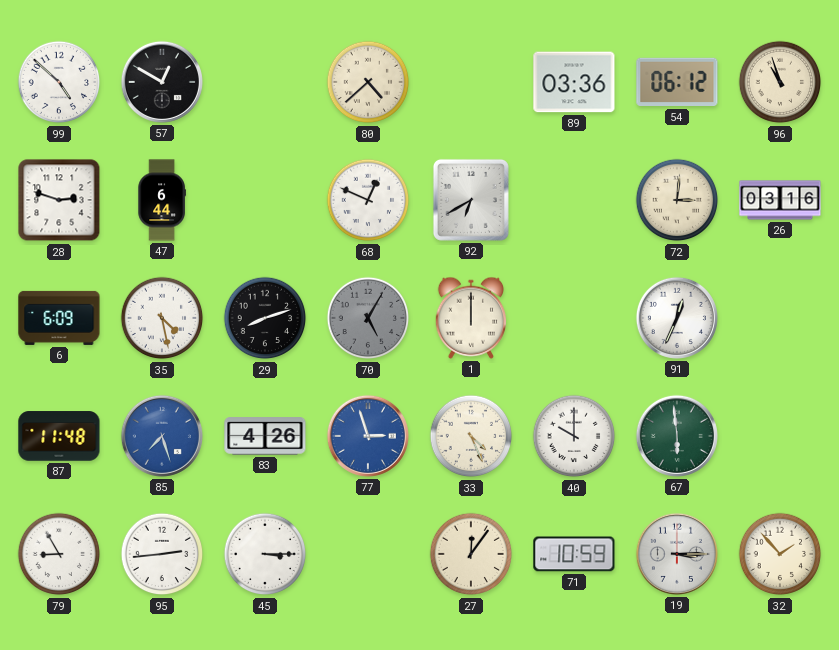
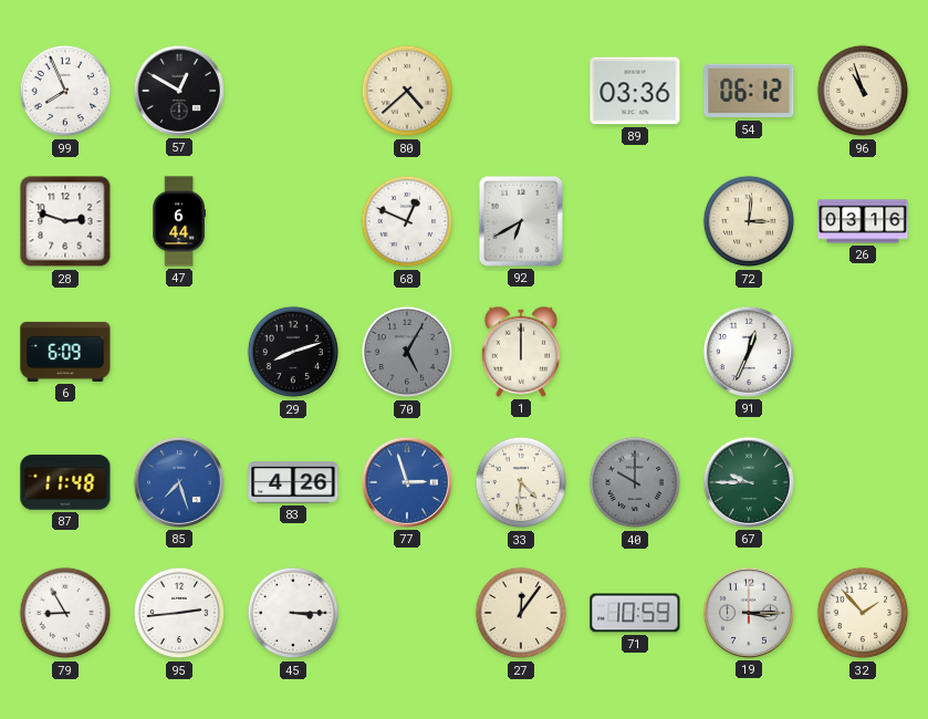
99: 4:52 -> 7:56 (65, 91)
35: 4:28 -> none (162, 318)
33: 4:26 -> 4:31 (521, 482)
40 dial: white -> grey (635, 482)
67: 5:59 -> 9:45 (749, 482)
